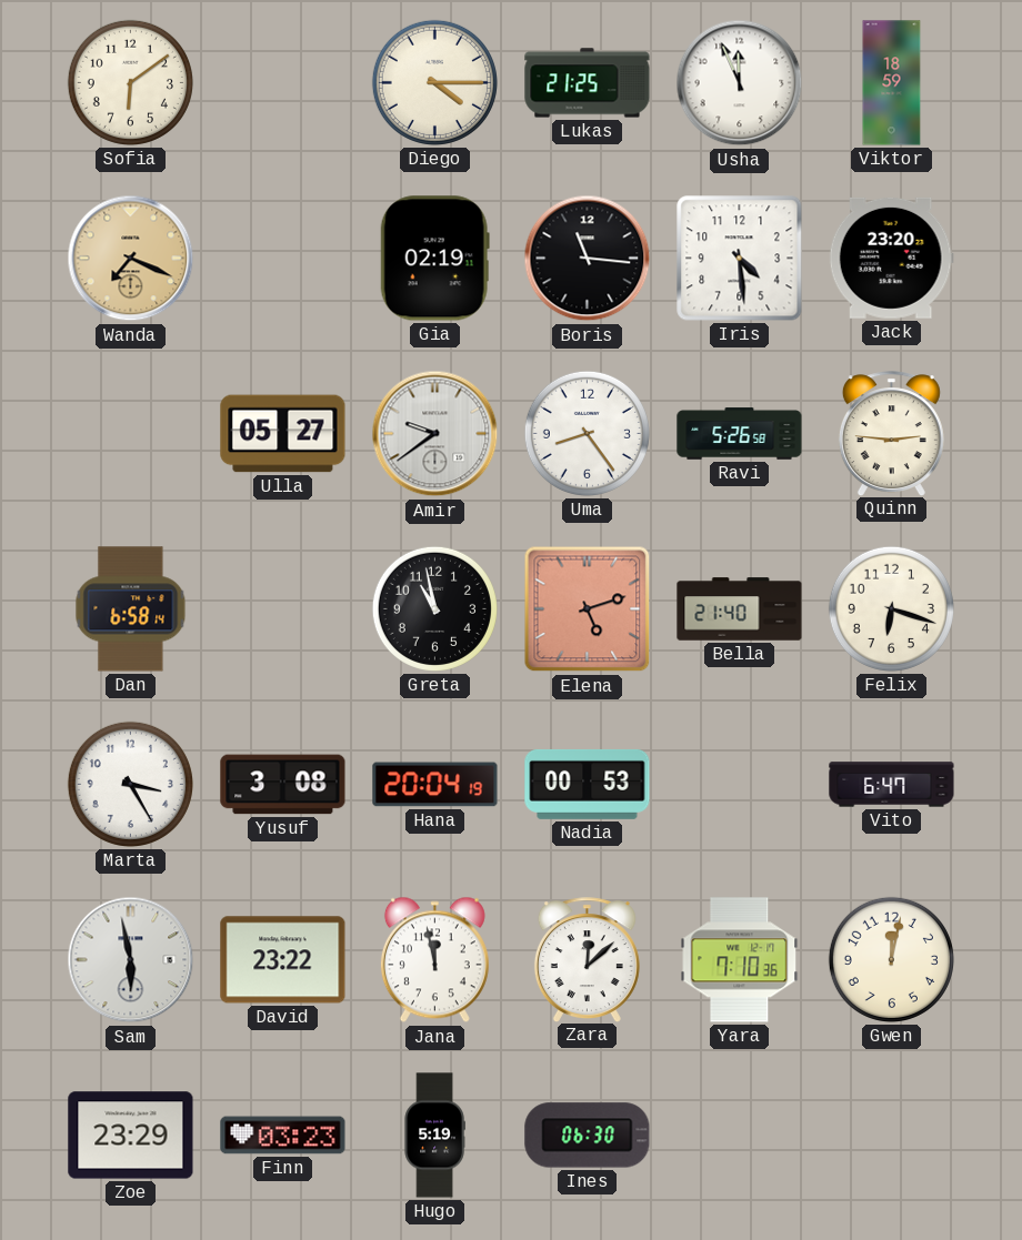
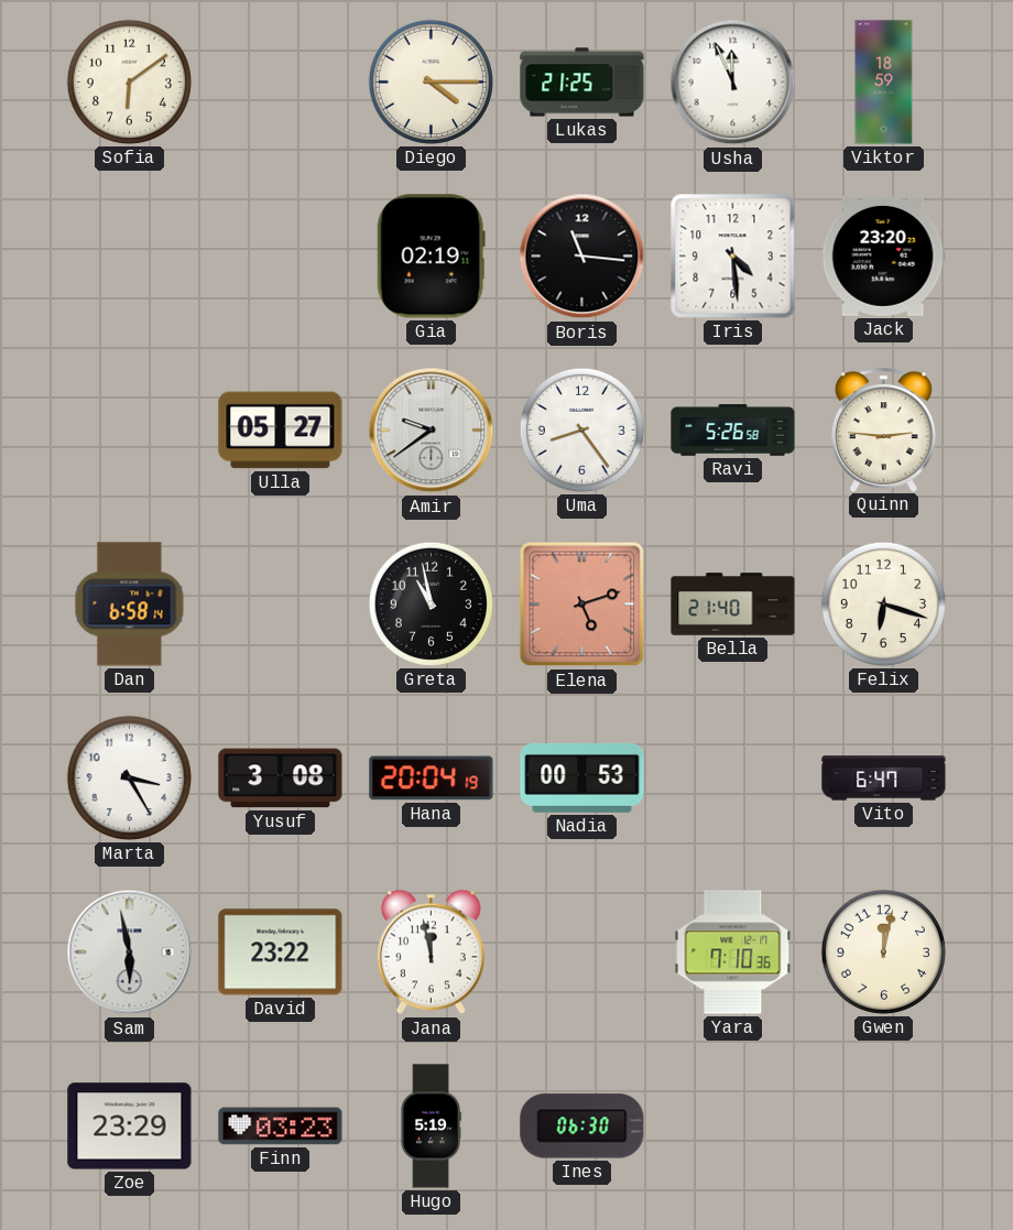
Wanda: 7:19 -> none (131, 259)
Zara: 12:08 -> none (587, 959)
